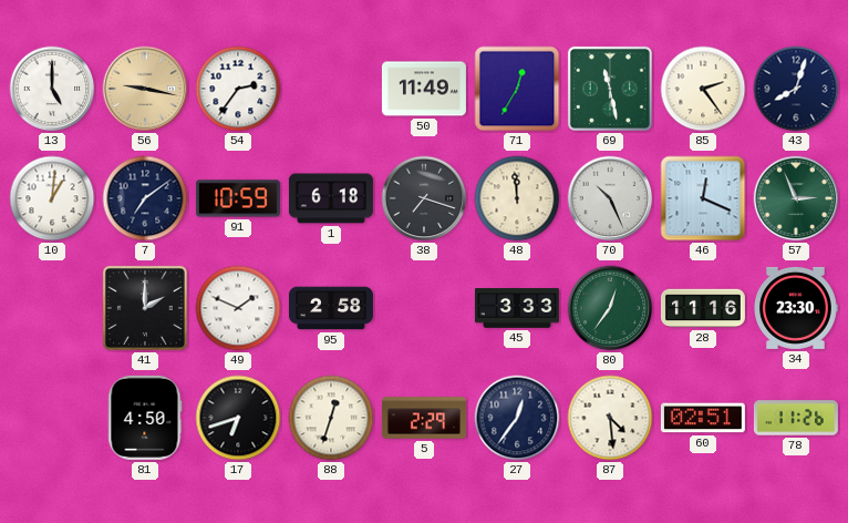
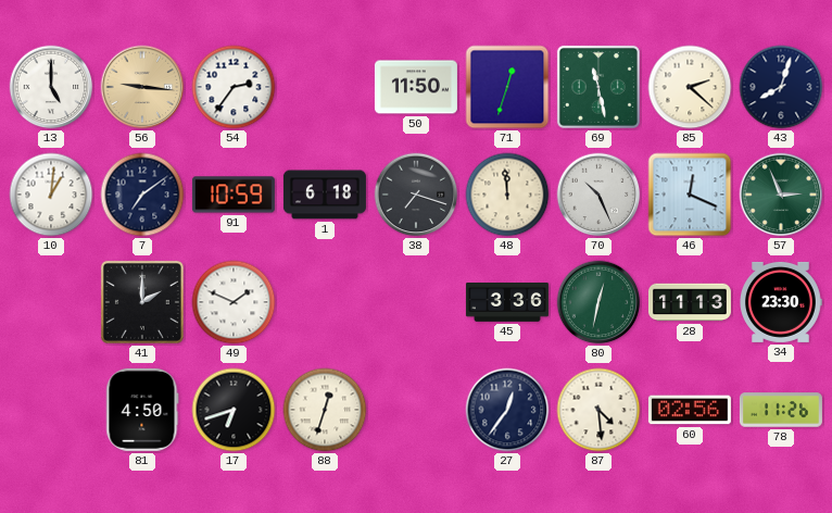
56: 9:17 -> 9:16 (142, 87)
50: 11:49 -> 11:50 (416, 87)
71: 12:35 -> 12:33 (507, 87)
85: 2:24 -> 2:22 (690, 87)
95: 2:58 -> none (331, 308)
45: 3:33 -> 3:36 (507, 302)
80: 12:36 -> 12:32 (598, 302)
28: 11:16 -> 11:13 (690, 302)
5: 2:29 -> none (424, 418)
60: 02:51 -> 02:56 (690, 410)
